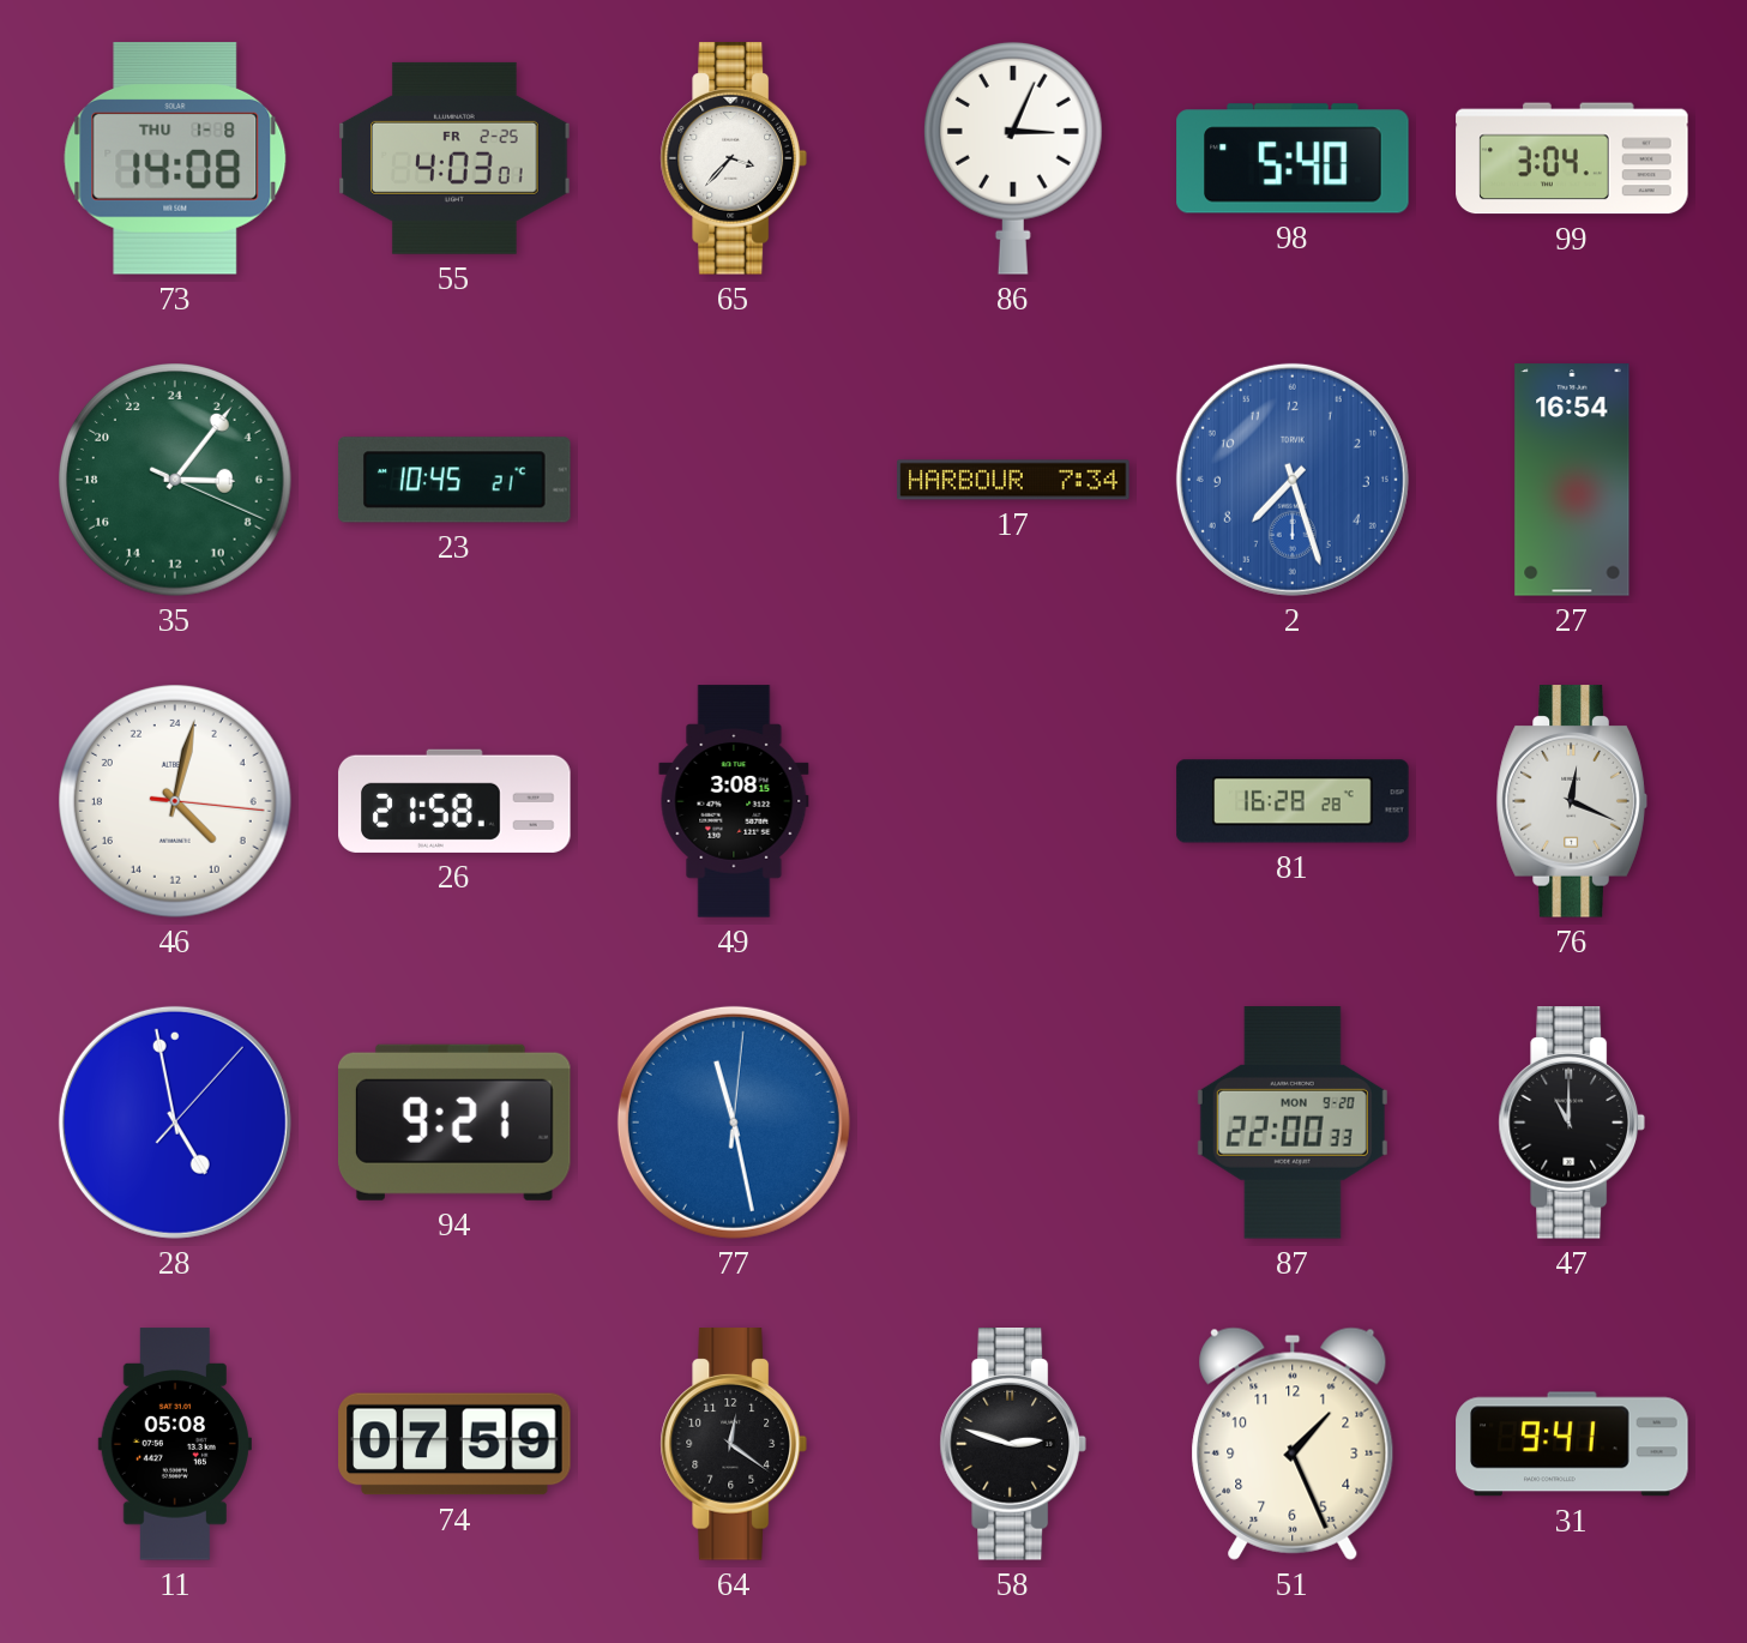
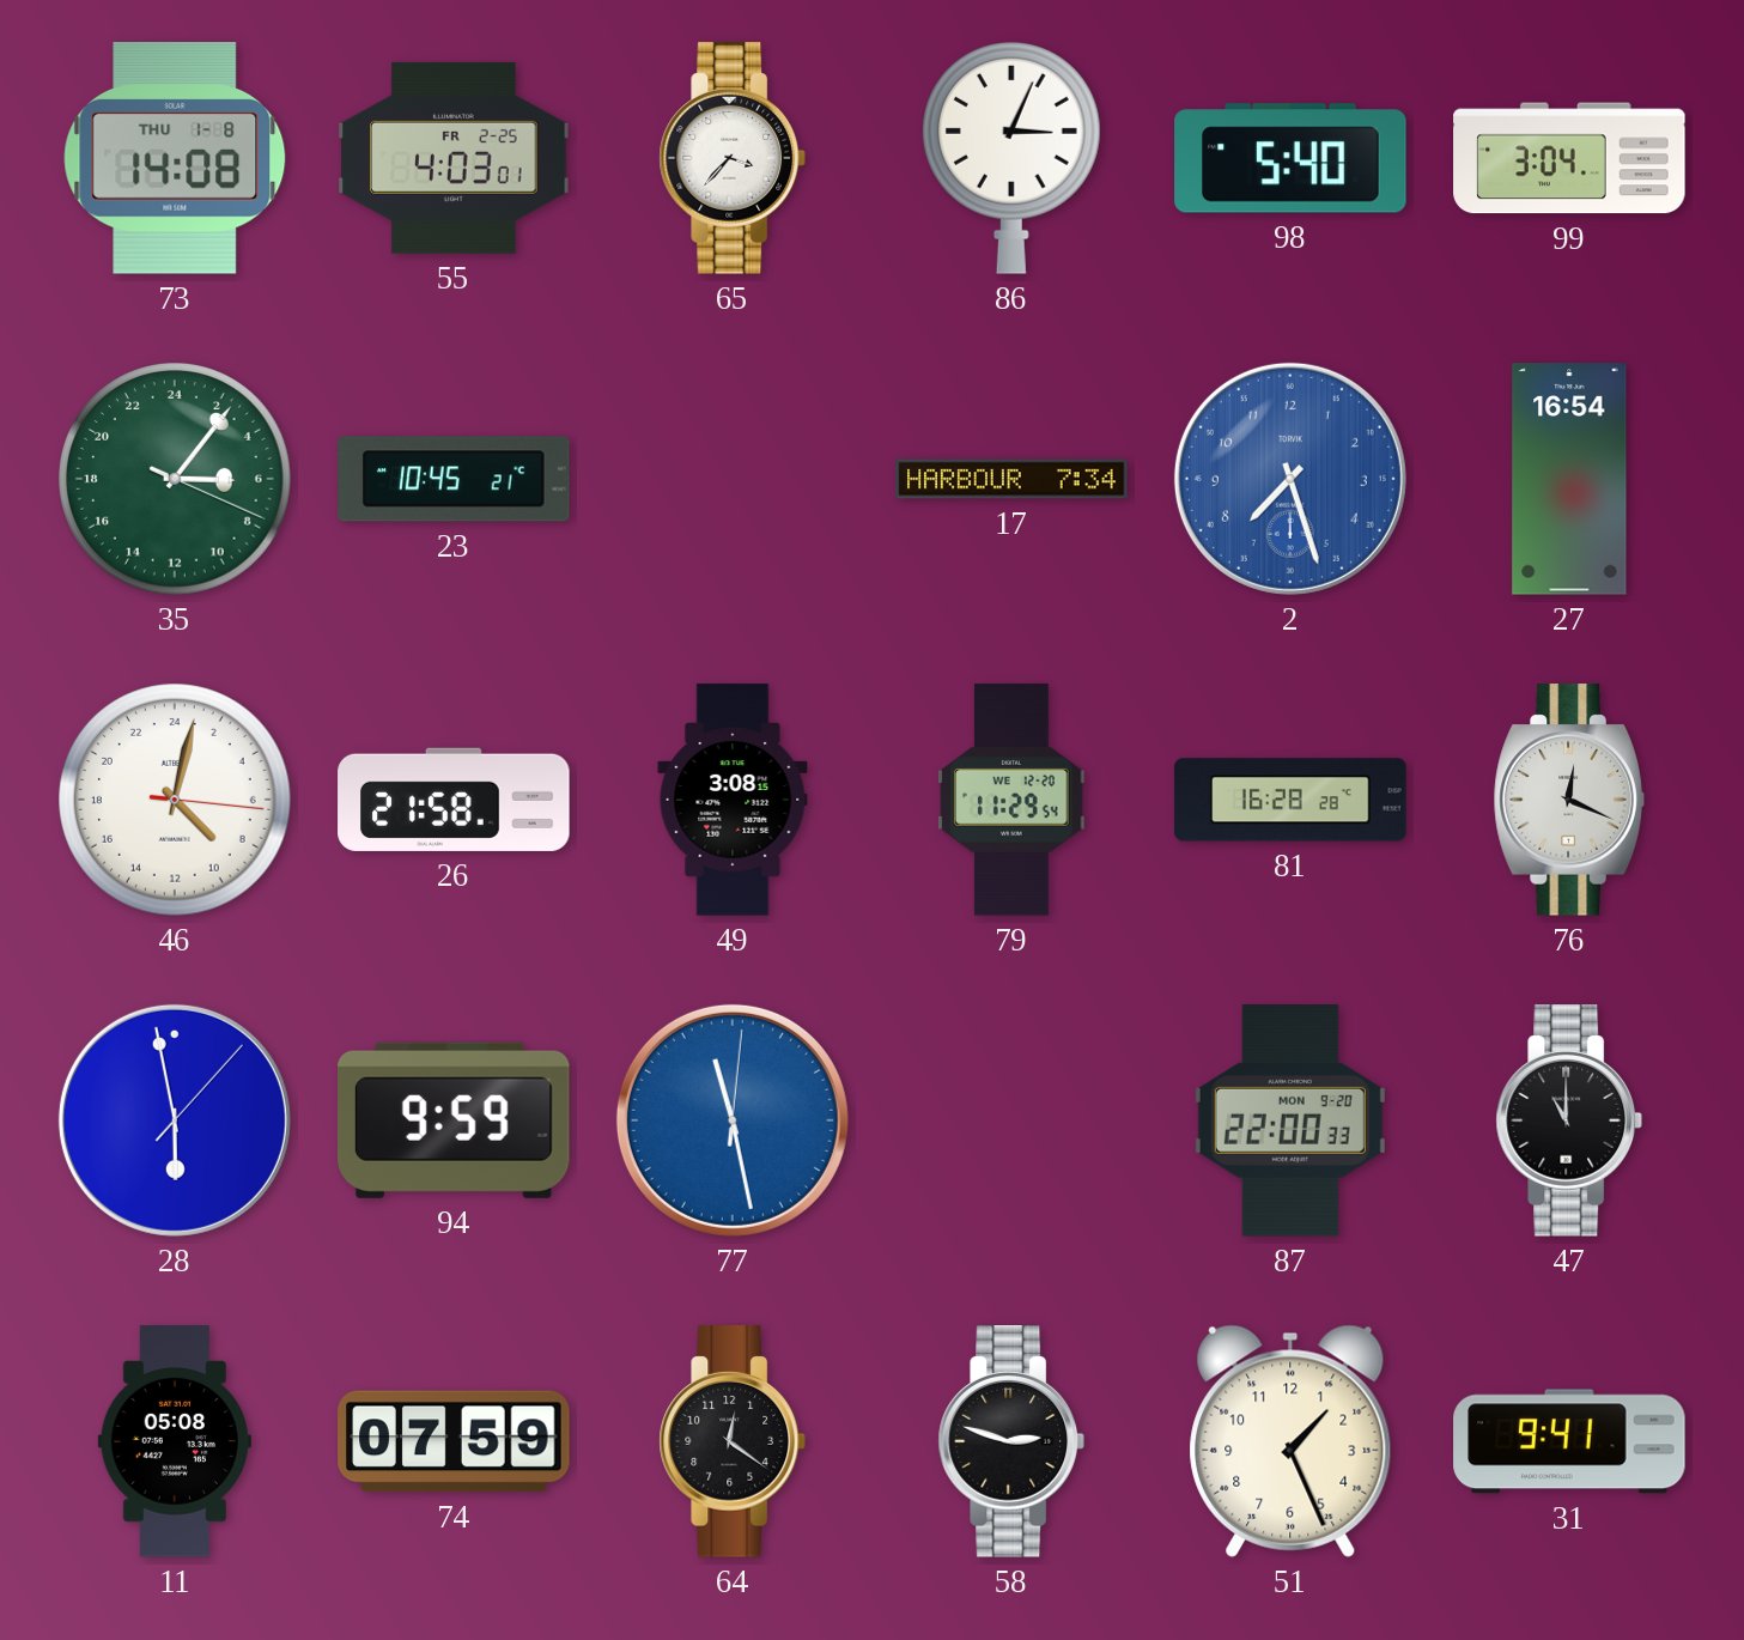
79: none -> 11:29 (1011, 800)
28: 4:58 -> 5:58 (175, 1120)
94: 9:21 -> 9:59 (454, 1120)
